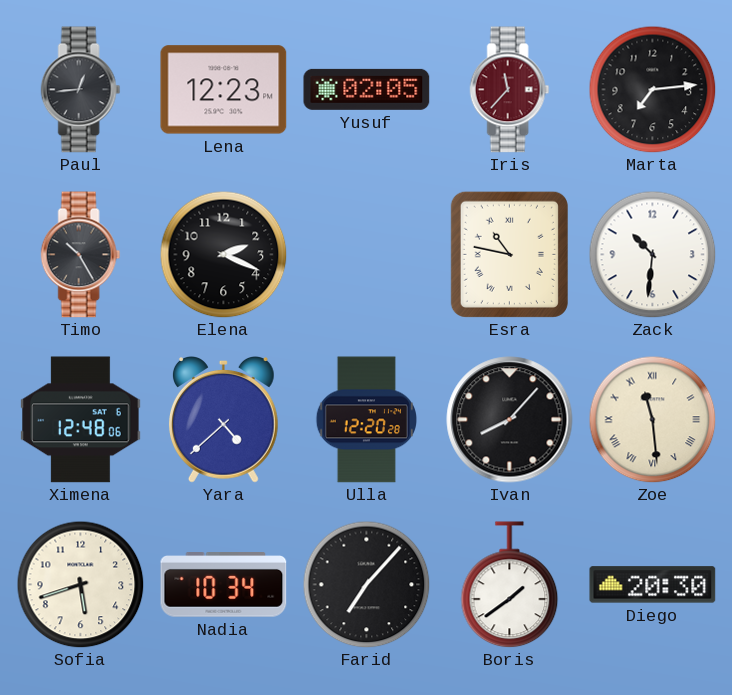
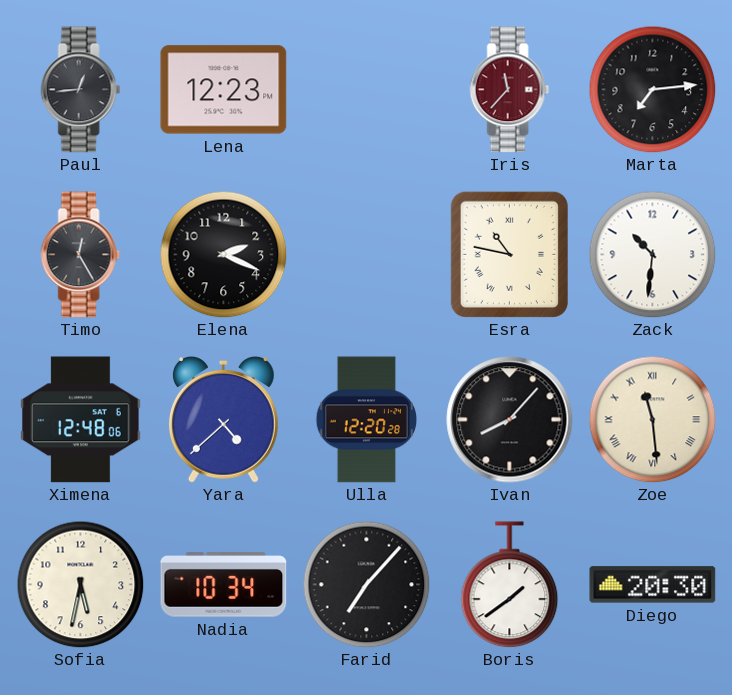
Yusuf: 02:05 -> none (367, 89)
Timo: 10:25 -> 12:25 (81, 255)
Sofia: 5:42 -> 5:32 (80, 584)
